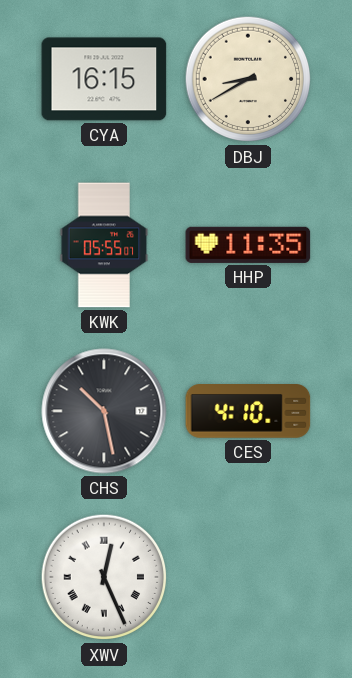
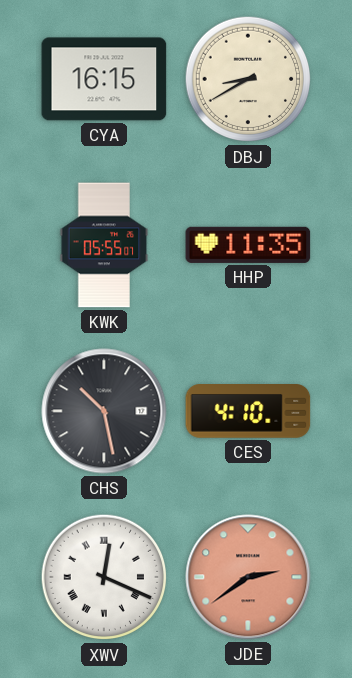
XWV: 12:26 -> 12:19 (104, 577)
JDE: none -> 2:39 (248, 577)
